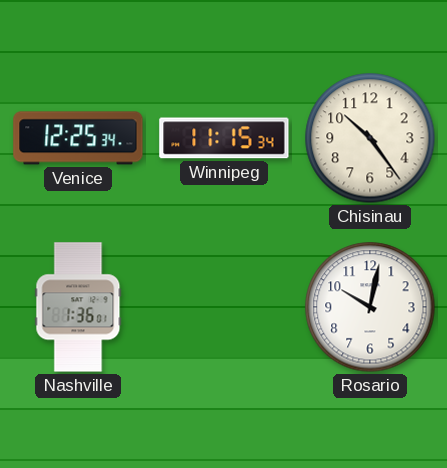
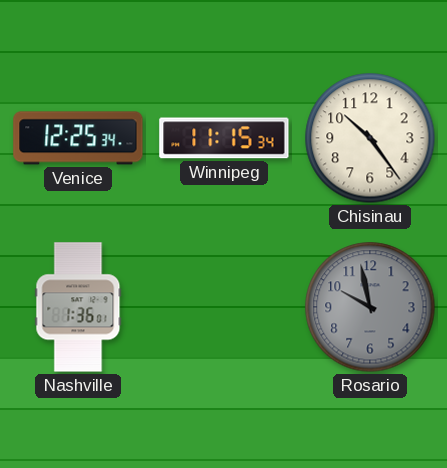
Rosario: 10:02 -> 9:58 (370, 307)
Rosario dial: white -> grey (370, 307)
